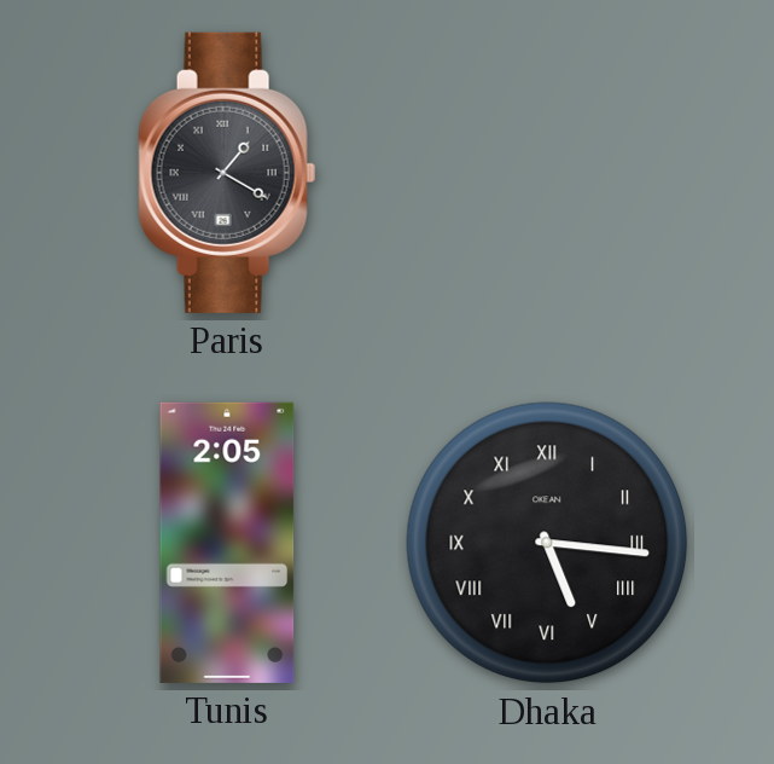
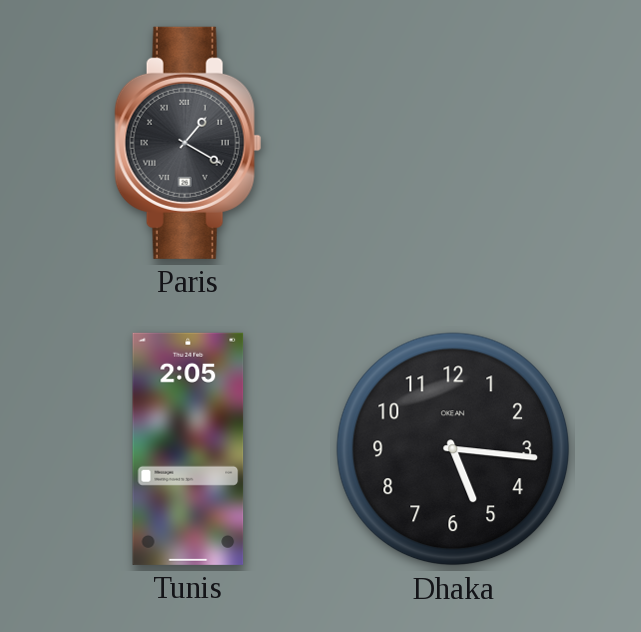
Dhaka numerals: Roman -> Arabic (453, 449)
